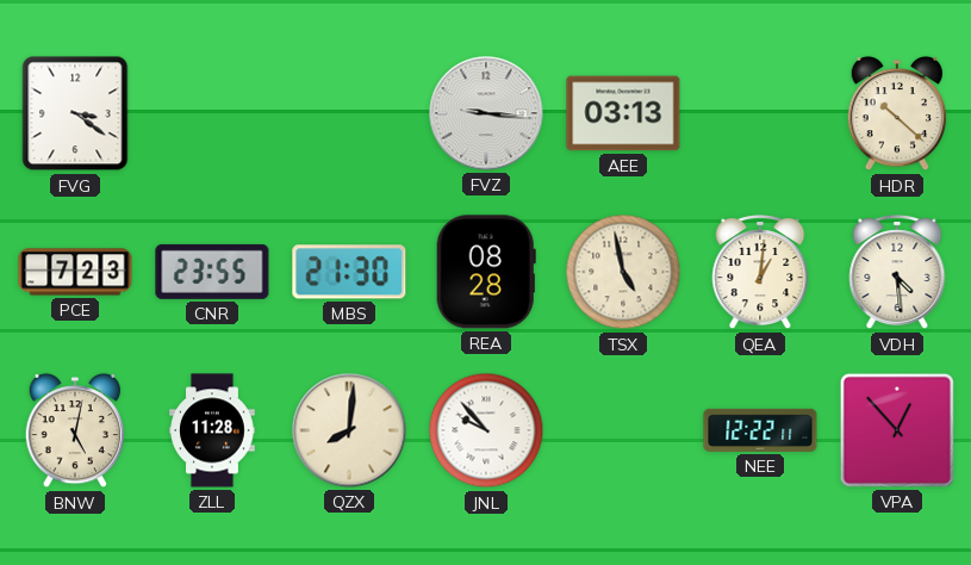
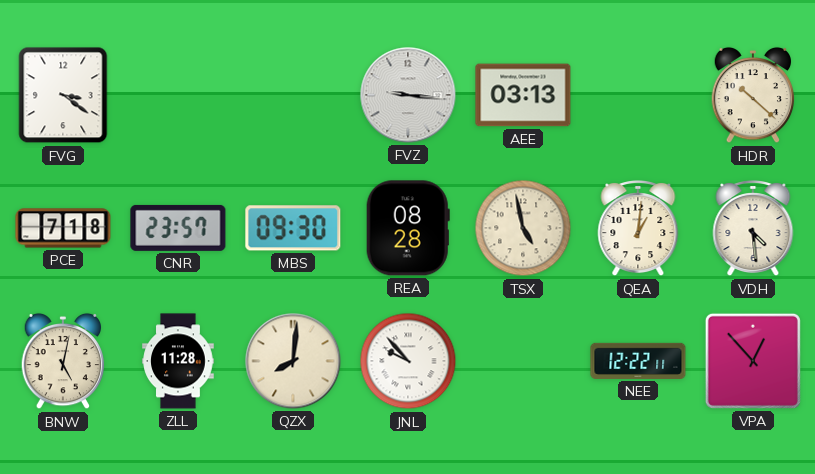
PCE: 7:23 -> 7:18 (63, 228)
CNR: 23:55 -> 23:57 (178, 228)
MBS: 21:30 -> 09:30 (293, 228)
